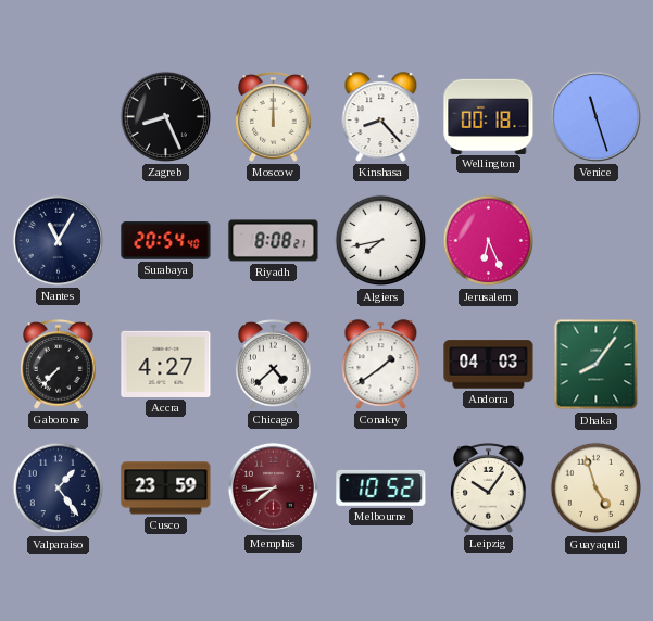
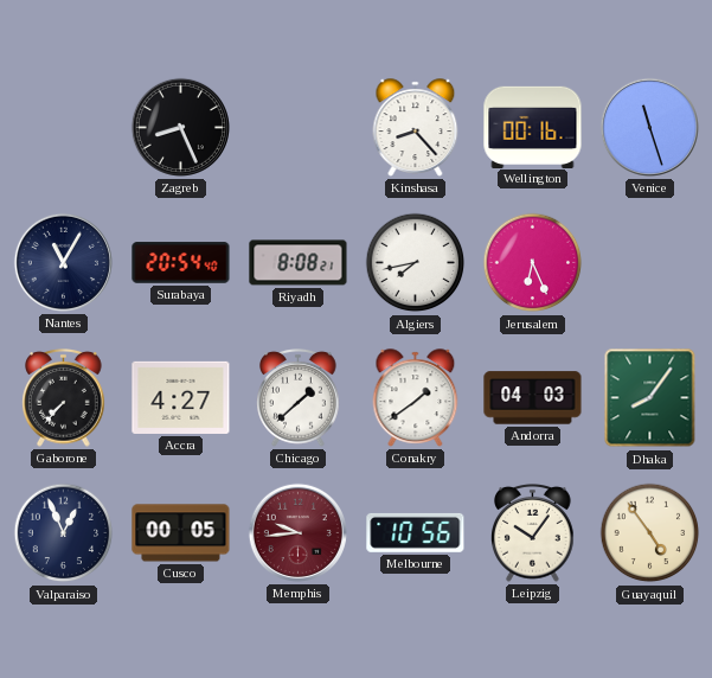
Moscow: 12:00 -> none (274, 117)
Wellington: 00:18 -> 00:16 (533, 127)
Chicago: 4:38 -> 1:38 (299, 398)
Valparaiso: 1:24 -> 12:56 (64, 533)
Cusco: 23:59 -> 00:05 (181, 533)
Memphis: 7:44 -> 9:44 (297, 532)
Melbourne: 10:52 -> 10:56 (416, 532)
Guayaquil: 4:57 -> 4:54 (650, 533)
